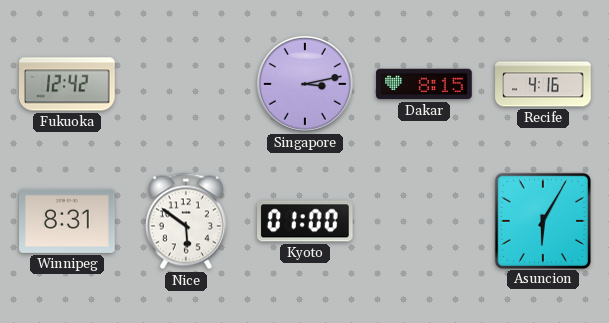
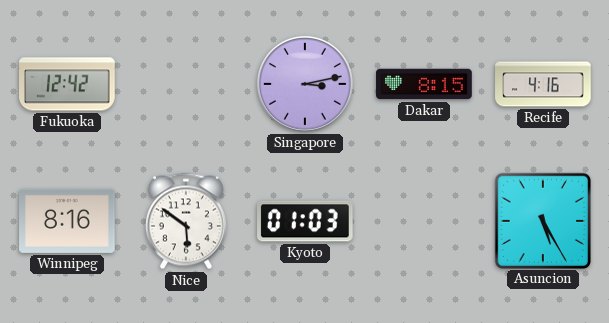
Winnipeg: 8:31 -> 8:16 (67, 221)
Kyoto: 01:00 -> 01:03 (306, 221)
Asuncion: 6:05 -> 5:25 (542, 220)
